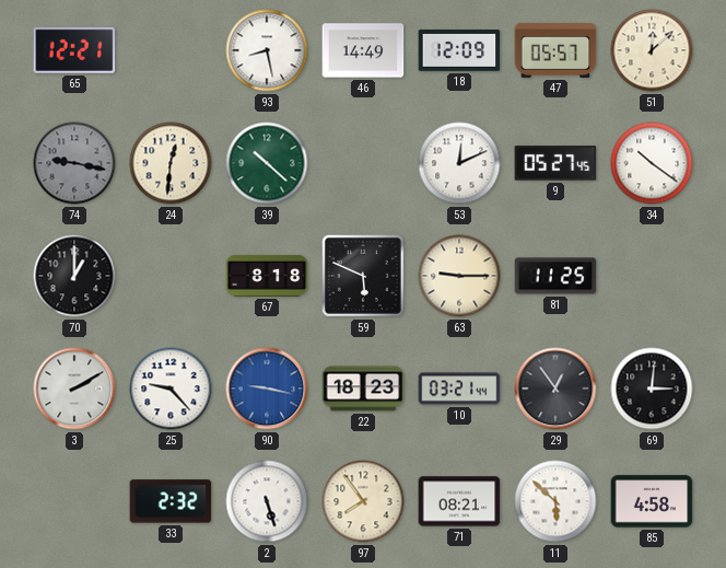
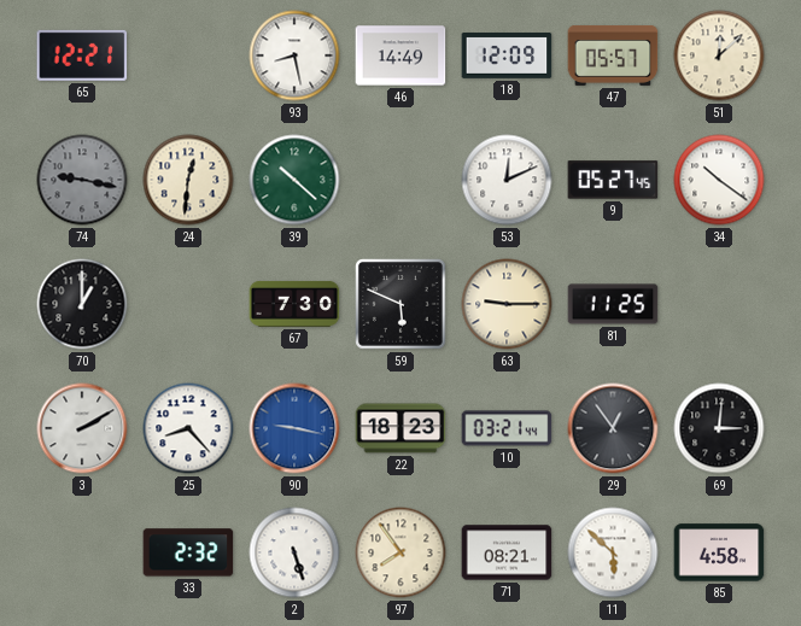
67: 8:18 -> 7:30 (294, 304)
25: 9:23 -> 8:23 (188, 428)
